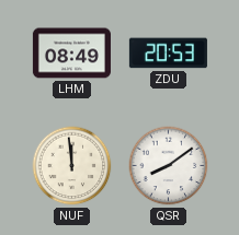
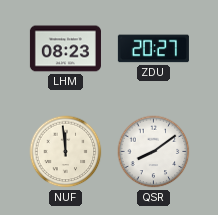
LHM: 08:49 -> 08:23 (65, 49)
ZDU: 20:53 -> 20:27 (153, 49)
